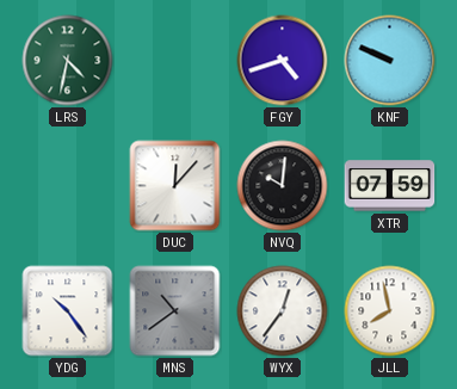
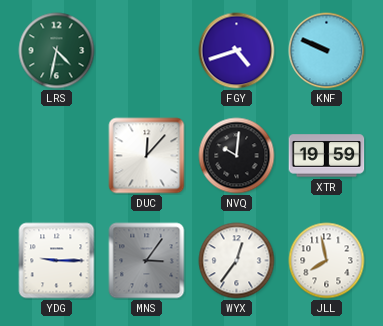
XTR: 07:59 -> 19:59 (327, 156)
YDG: 10:24 -> 9:15 (57, 261)
MNS: 10:39 -> 3:06 (147, 261)
